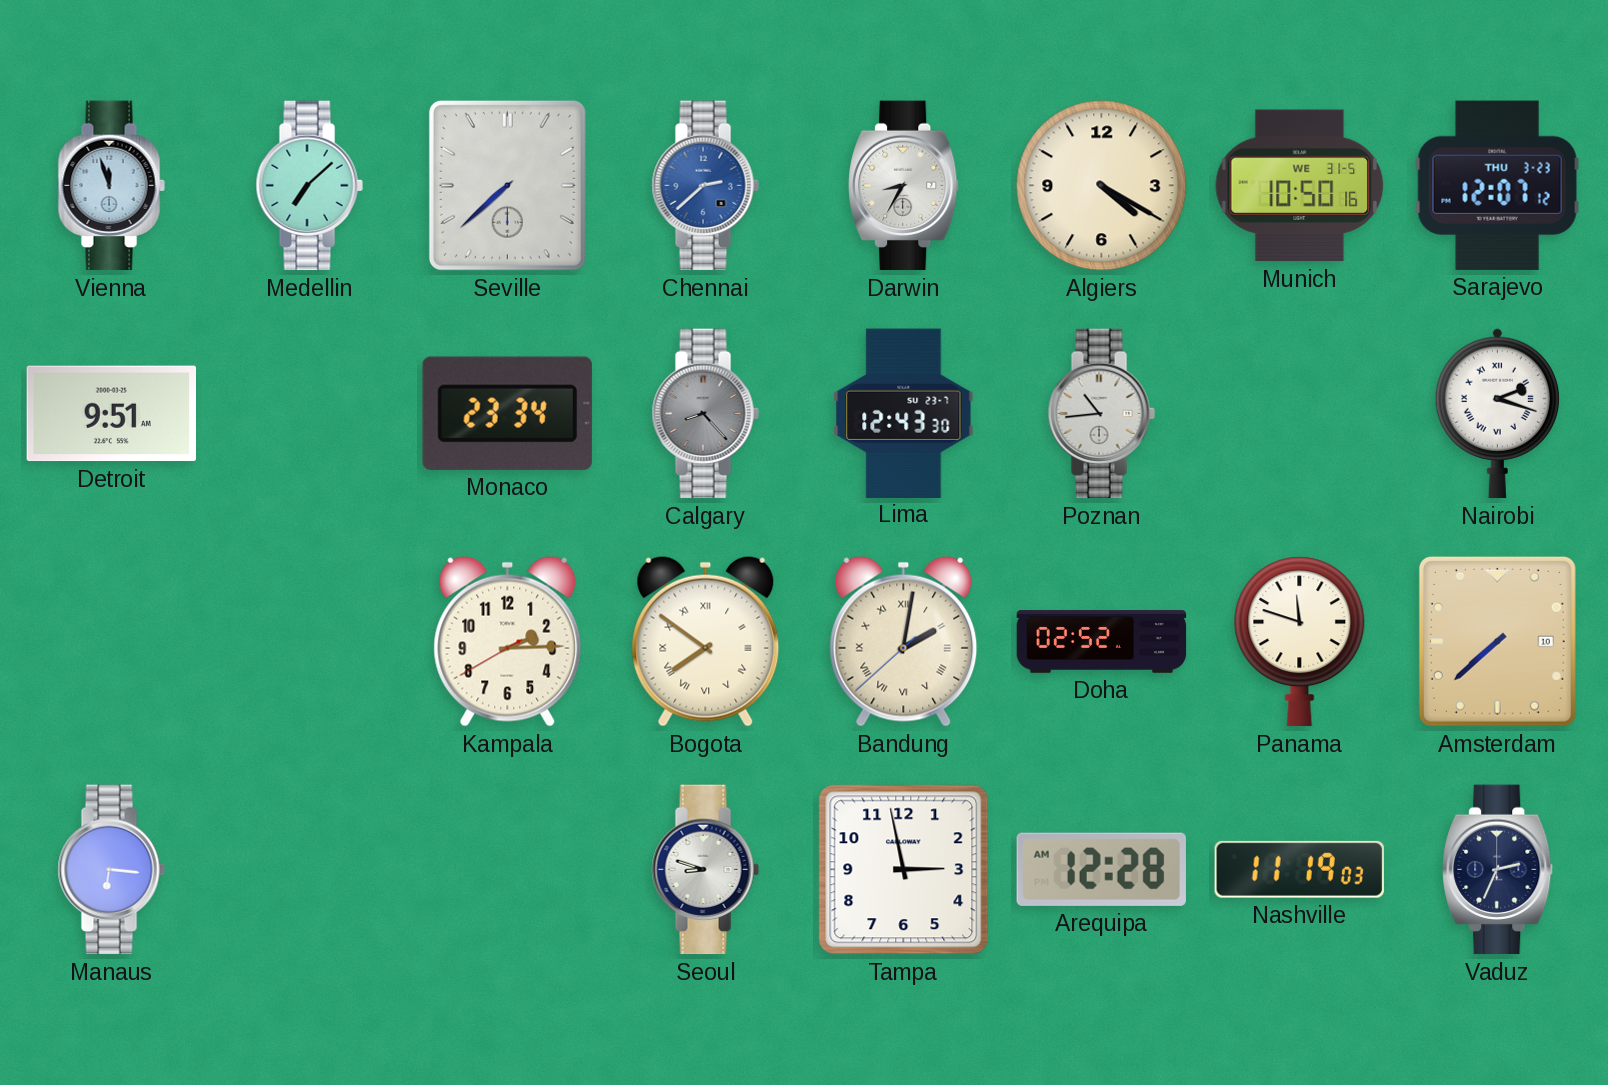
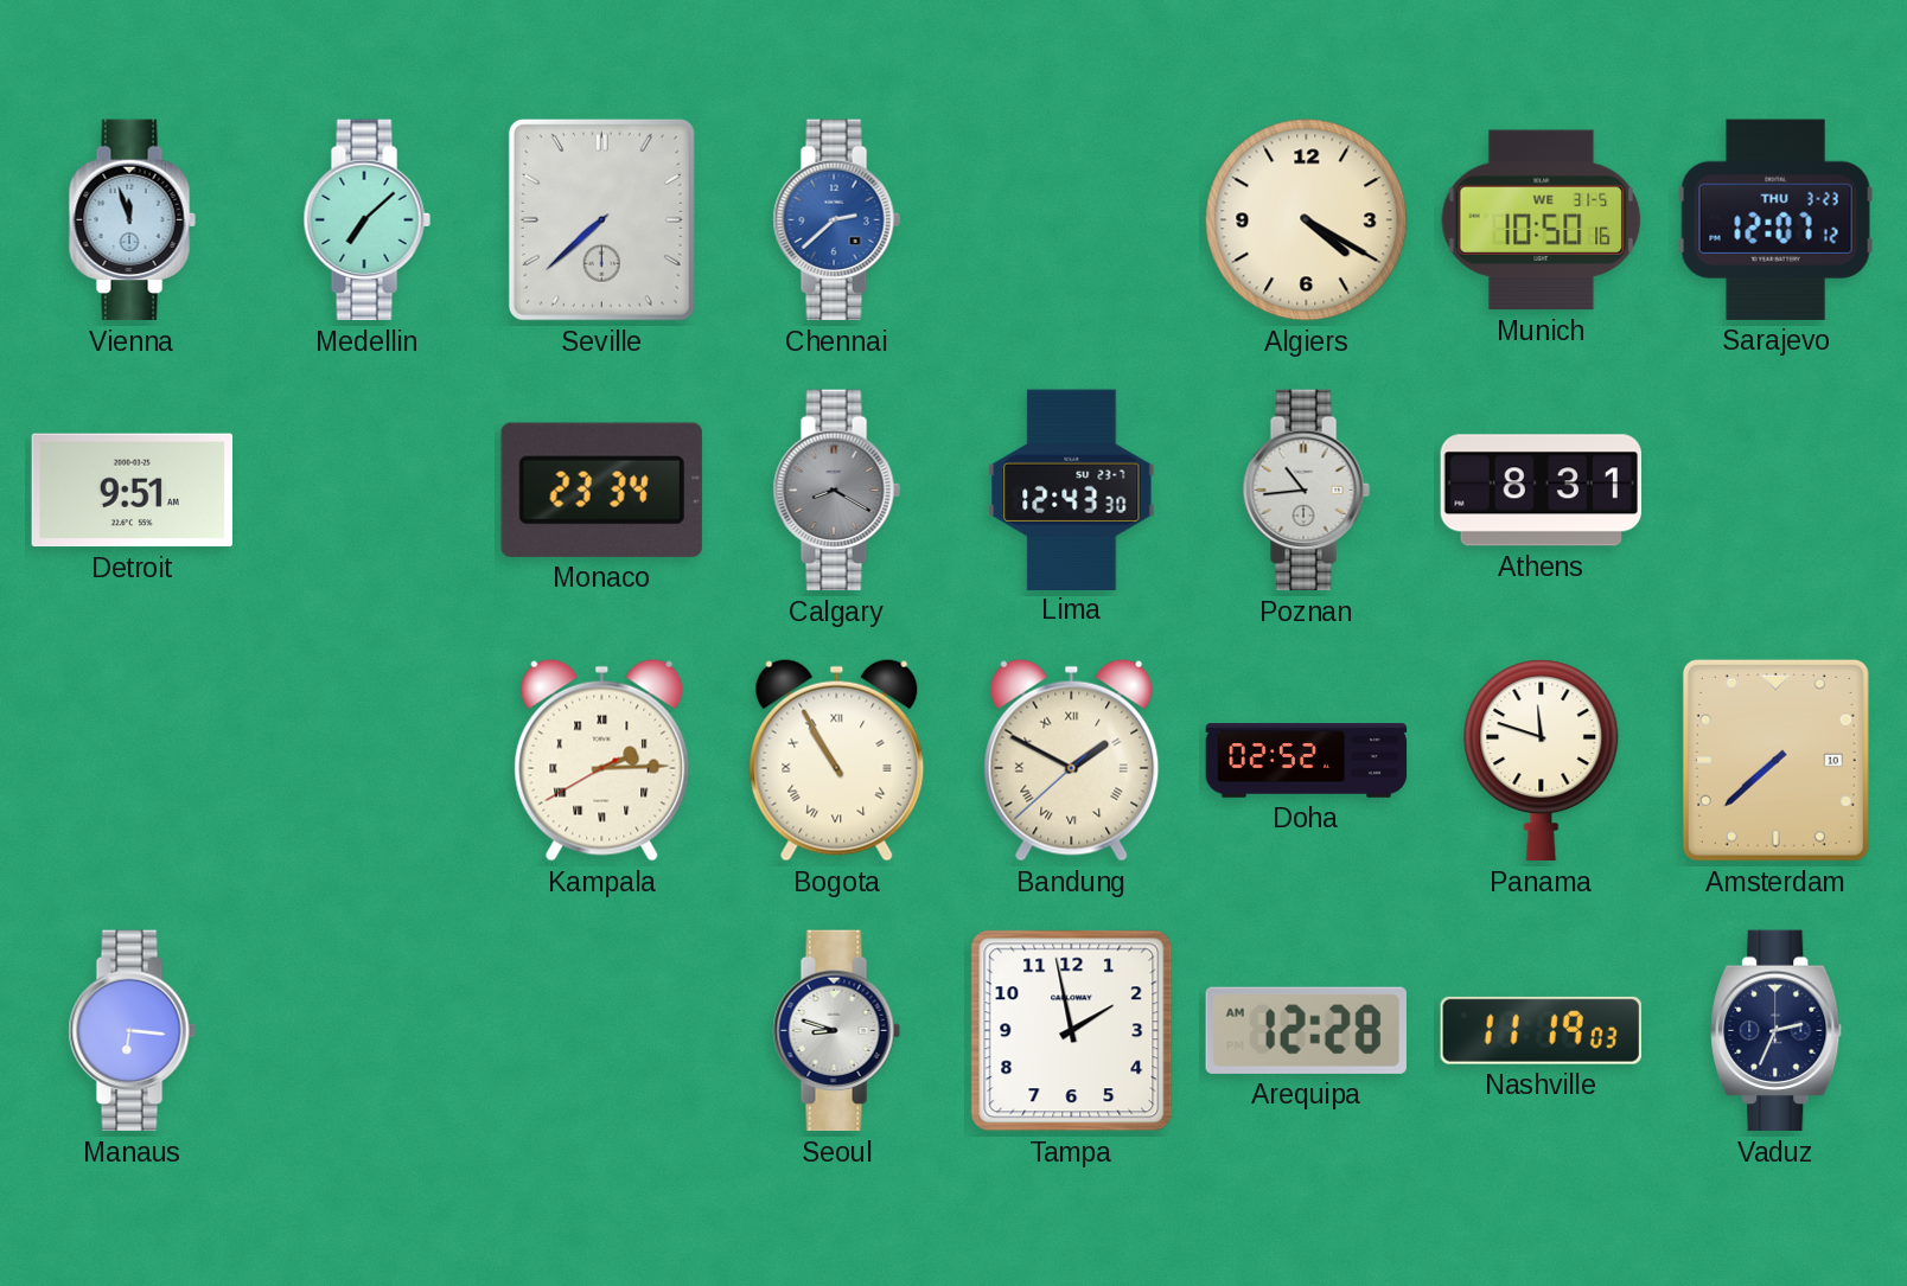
Darwin: 8:35 -> none (904, 186)
Calgary: 8:23 -> 8:20 (836, 491)
Athens: none -> 8:31 (1541, 491)
Nairobi: 2:18 -> none (1497, 414)
Kampala numerals: Arabic -> Roman (602, 760)
Bogota: 7:51 -> 10:55 (837, 760)
Bandung: 2:01 -> 1:49 (1072, 760)
Tampa: 2:58 -> 1:58 (1072, 1031)
